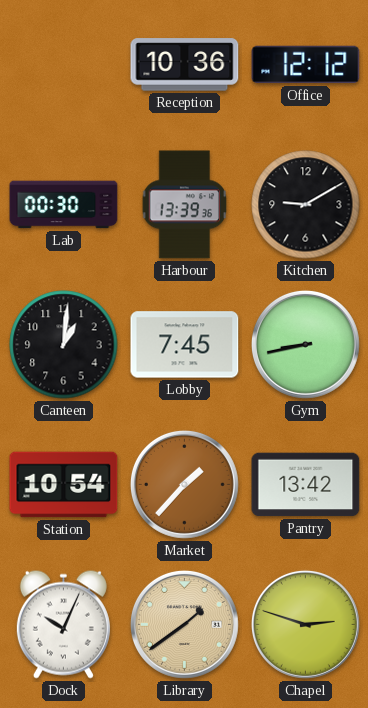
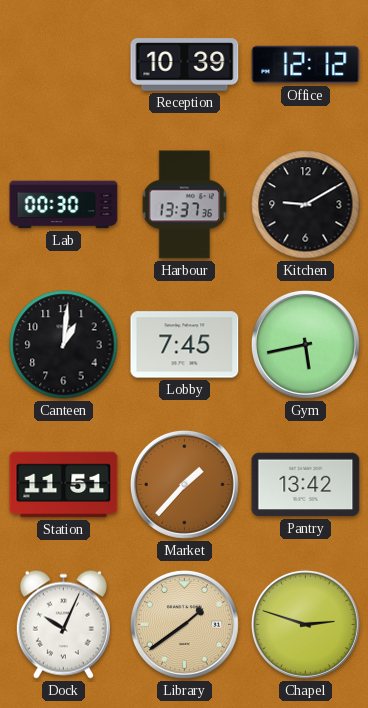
Reception: 10:36 -> 10:39 (185, 65)
Harbour: 13:39 -> 13:37 (185, 205)
Gym: 8:43 -> 5:43 (305, 344)
Station: 10:54 -> 11:51 (64, 485)
